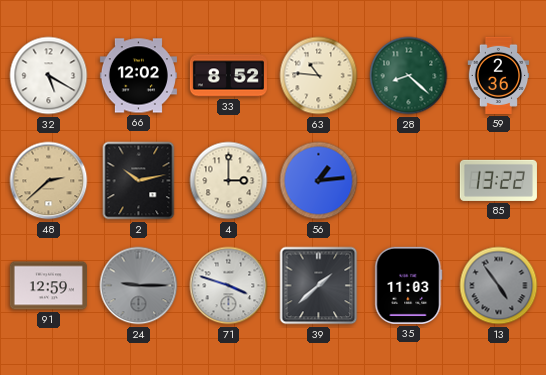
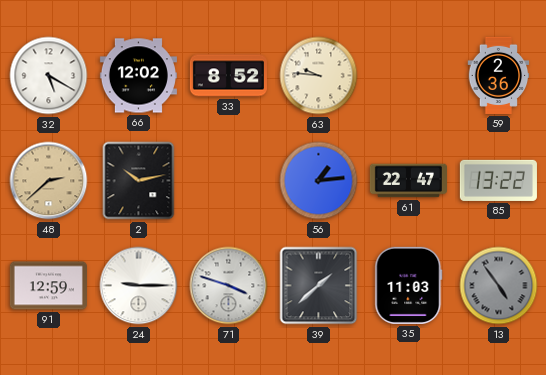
63: 10:46 -> 9:46 (319, 76)
28: 8:22 -> none (409, 76)
4: 3:00 -> none (229, 181)
61: none -> 22:47 (408, 181)
24 dial: grey -> white (139, 286)
